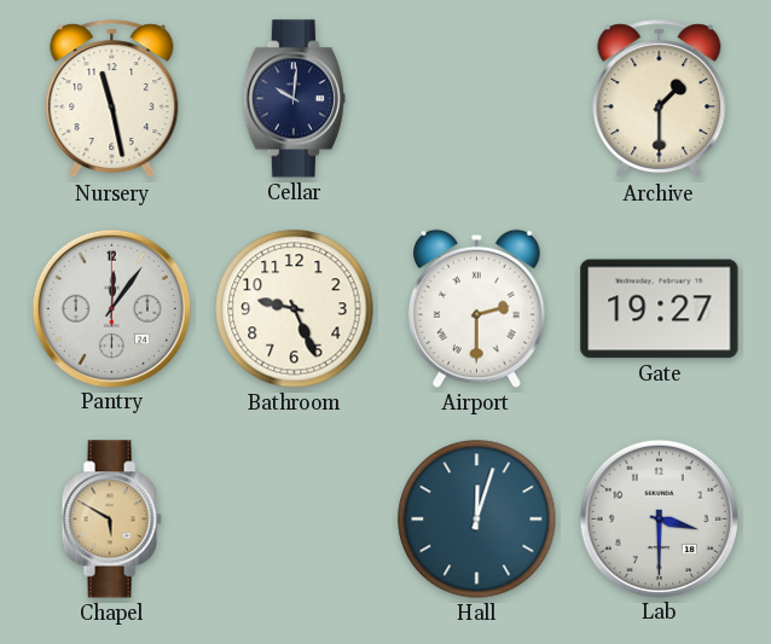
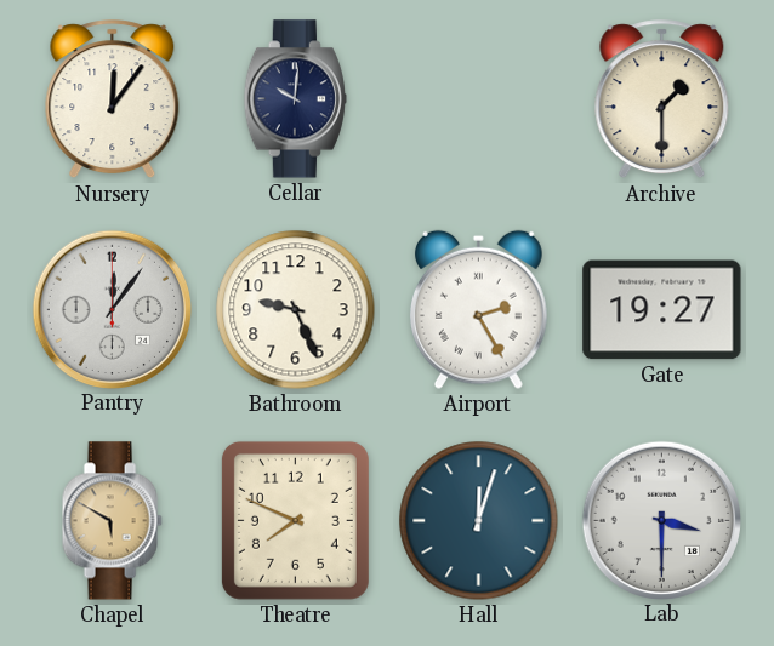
Nursery: 11:28 -> 12:06 (113, 99)
Airport: 2:30 -> 2:25 (478, 309)
Theatre: none -> 7:49 (295, 520)
